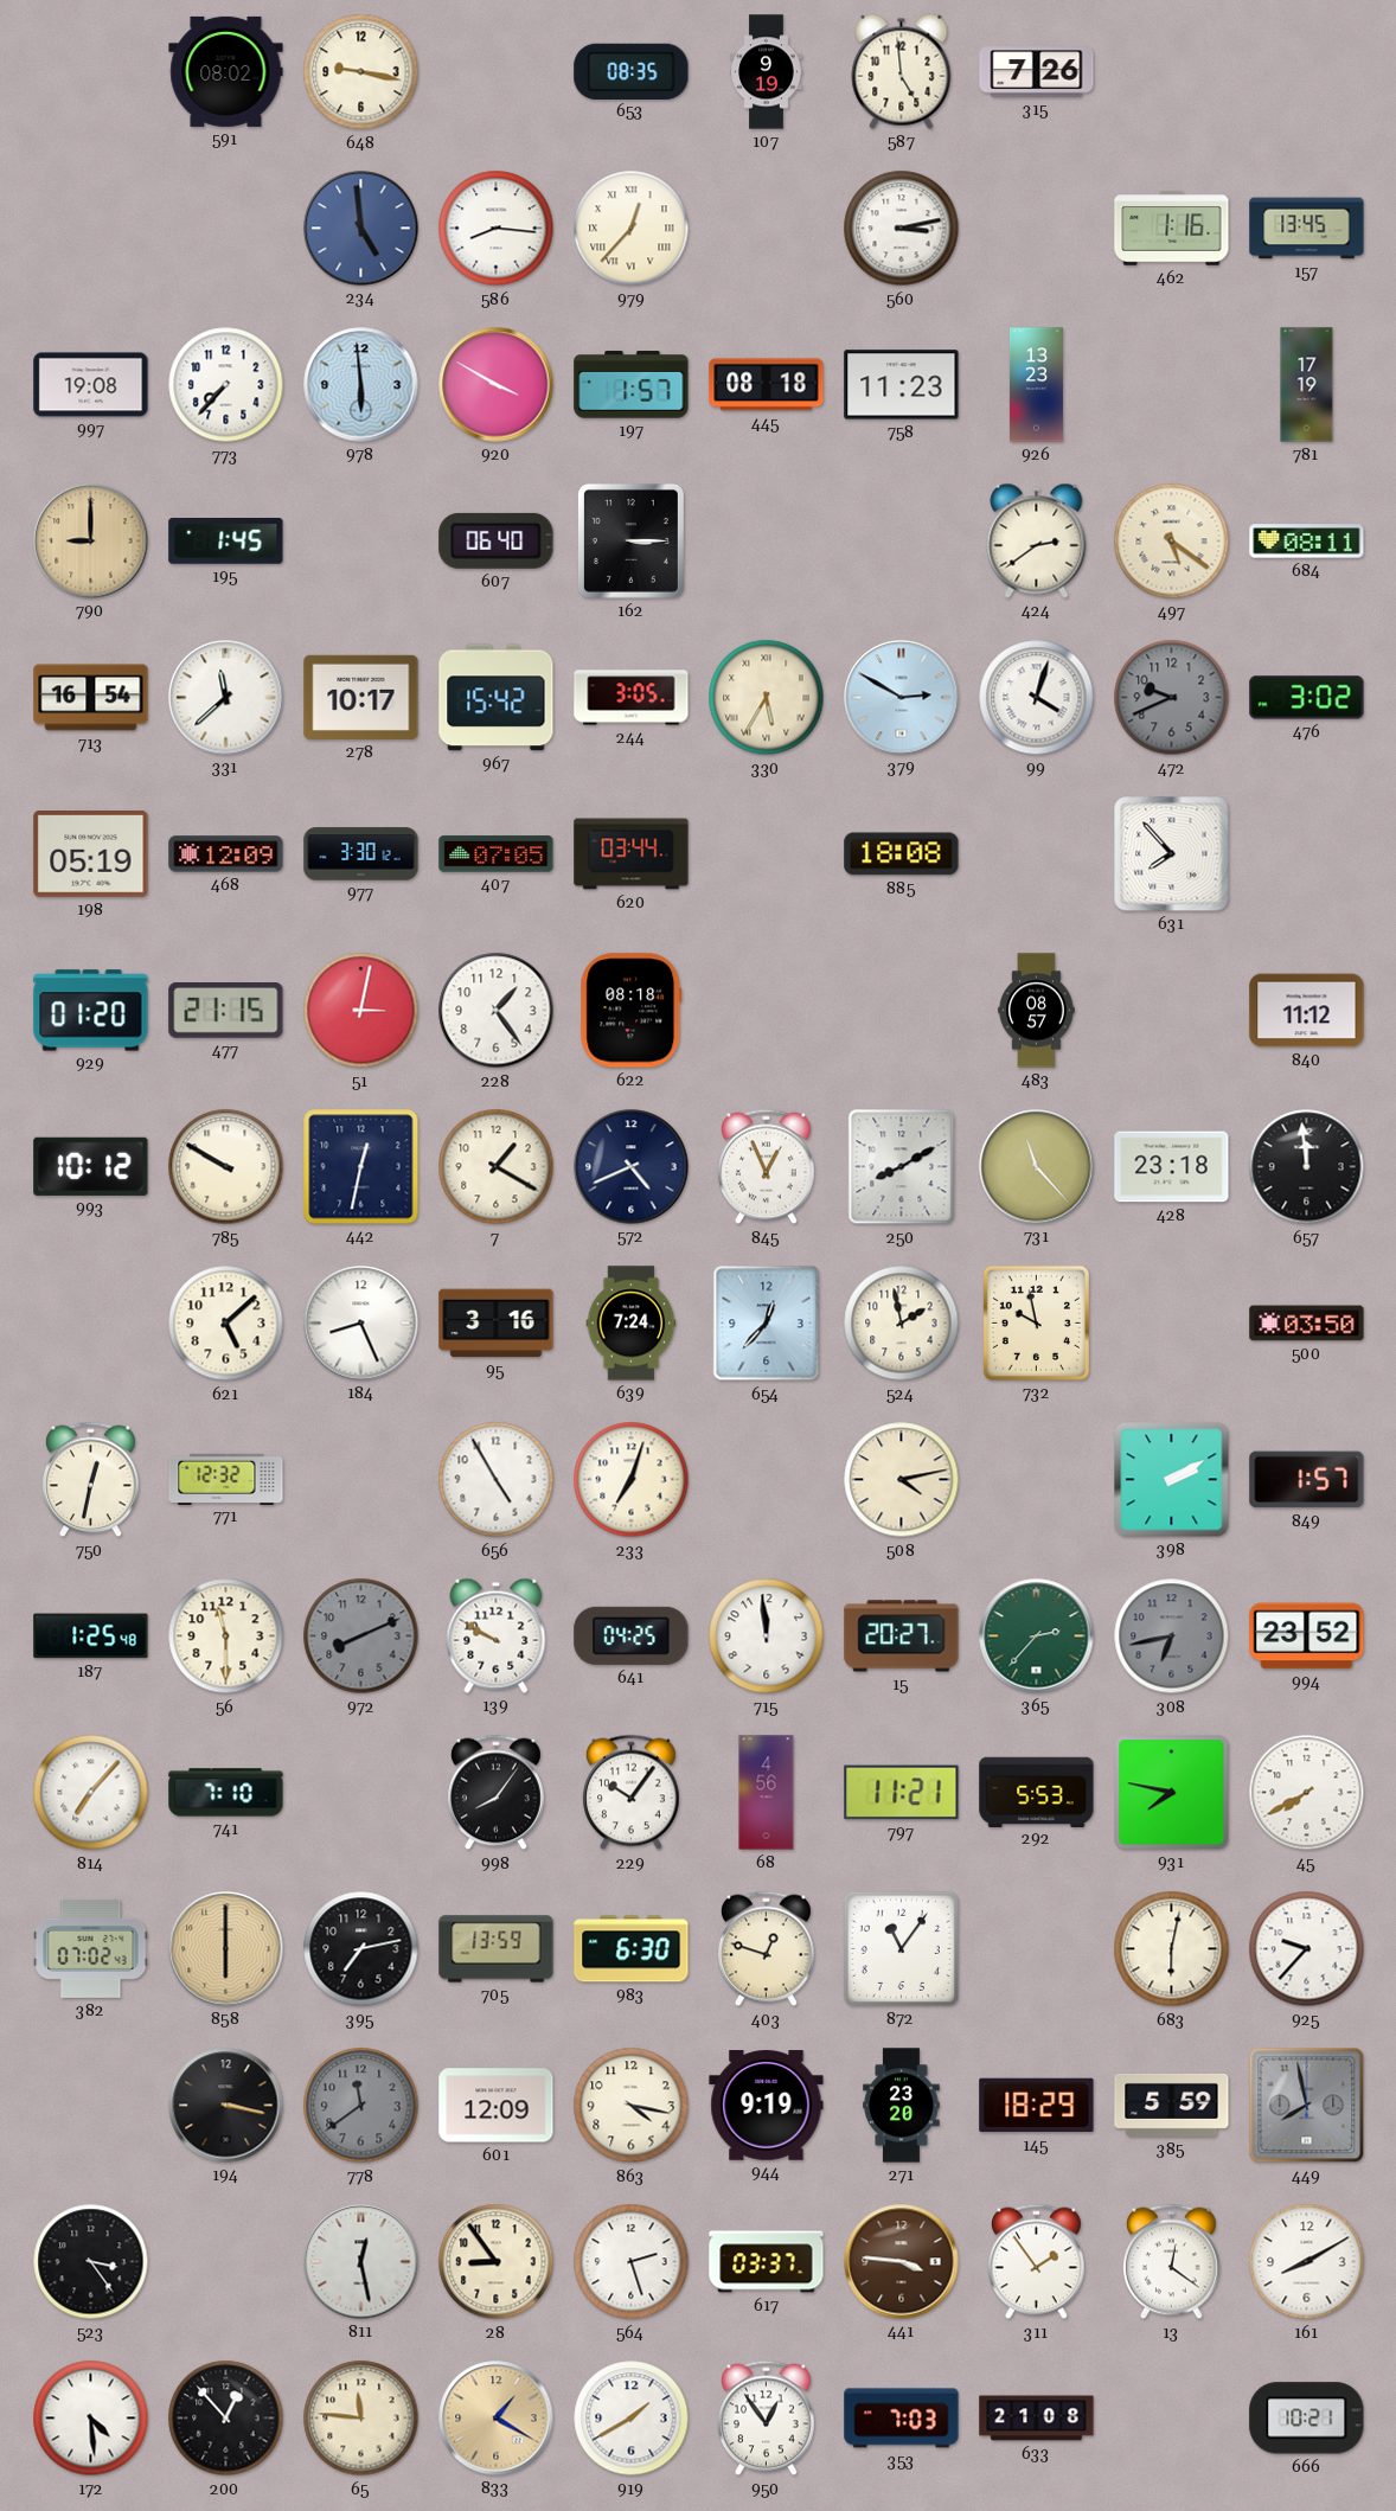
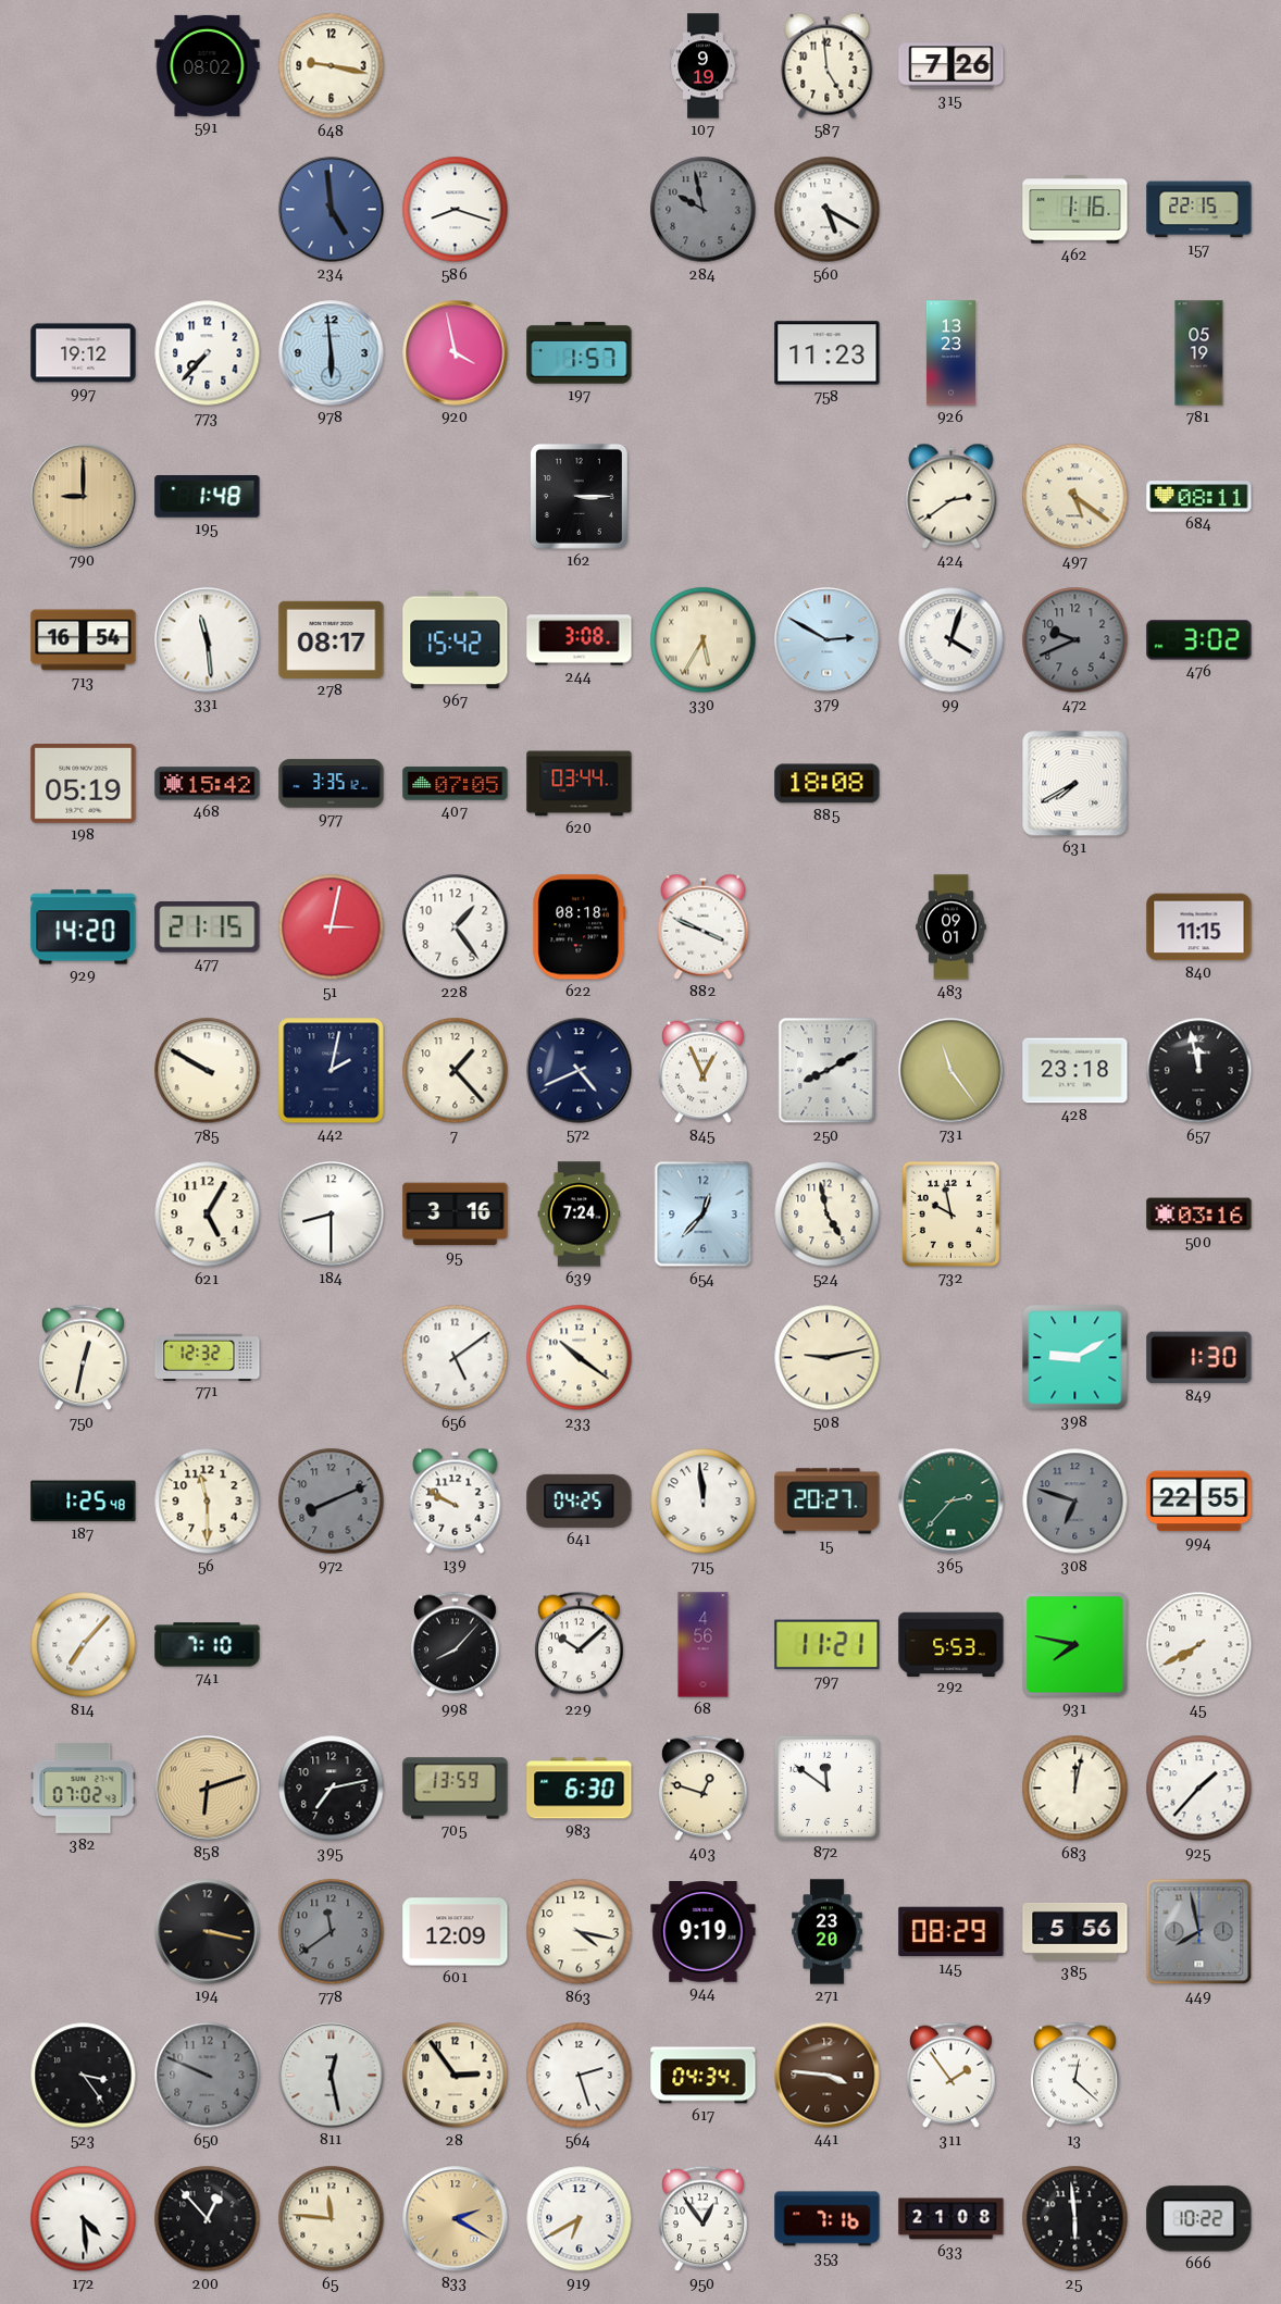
653: 08:35 -> none (632, 71)
586: 8:16 -> 8:18 (456, 210)
979: 12:37 -> none (632, 229)
284: none -> 9:58 (704, 210)
560: 3:13 -> 5:20 (828, 210)
157: 13:45 -> 22:15 (1199, 210)
997: 19:08 -> 19:12 (84, 353)
920: 3:50 -> 3:58 (456, 353)
445: 08:18 -> none (767, 385)
781: 17:19 -> 05:19 (1199, 353)
195: 1:45 -> 1:48 (208, 497)
607: 06:40 -> none (497, 540)
331: 11:38 -> 11:29 (208, 640)
278: 10:17 -> 08:17 (332, 639)
244: 3:05 -> 3:08 (580, 640)
468: 12:09 -> 15:42 (208, 784)
977: 3:30 -> 3:35 (332, 784)
631: 7:53 -> 7:40 (1075, 784)
929: 01:20 -> 14:20 (84, 927)
882: none -> 3:49 (704, 926)
483: 08:57 -> 09:01 (952, 927)
840: 11:12 -> 11:15 (1199, 927)
993: 10:12 -> none (91, 1166)
442: 12:32 -> 2:02 (332, 1071)
7: 1:20 -> 1:23 (456, 1071)
731: 11:23 -> 11:24 (952, 1071)
657: 11:59 -> 11:58 (1199, 1071)
621: 5:08 -> 5:05 (208, 1215)
184: 8:26 -> 8:30 (332, 1215)
524: 1:58 -> 4:58 (828, 1215)
500: 03:50 -> 03:16 (1199, 1215)
656: 4:55 -> 5:09 (456, 1358)
233: 7:03 -> 10:21 (580, 1358)
508: 4:13 -> 9:13 (828, 1358)
398: 2:10 -> 9:10 (1075, 1358)
849: 1:57 -> 1:30 (1199, 1358)
308: 6:43 -> 6:48 (1075, 1502)
994: 23:52 -> 22:55 (1199, 1502)
998: 8:06 -> 8:07 (456, 1645)
229: 10:06 -> 10:08 (580, 1645)
858: 6:00 -> 6:12 (208, 1789)
872: 11:06 -> 11:51 (826, 1788)
683: 6:02 -> 12:02 (1075, 1789)
925: 9:37 -> 1:37 (1199, 1789)
145: 18:29 -> 08:29 (952, 1932)
385: 5:59 -> 5:56 (1075, 1931)
650: none -> 9:49 (208, 2076)
28: 8:54 -> 2:54 (456, 2076)
617: 03:37 -> 04:34 (704, 2076)
13: 12:21 -> 12:22 (1075, 2076)
161: 8:10 -> none (1307, 2262)
833: 1:20 -> 2:20 (456, 2219)
919: 1:40 -> 6:40 (580, 2219)
353: 7:03 -> 7:16 (828, 2219)
25: none -> 5:59 (1075, 2219)
666: 10:21 -> 10:22 (1199, 2219)
